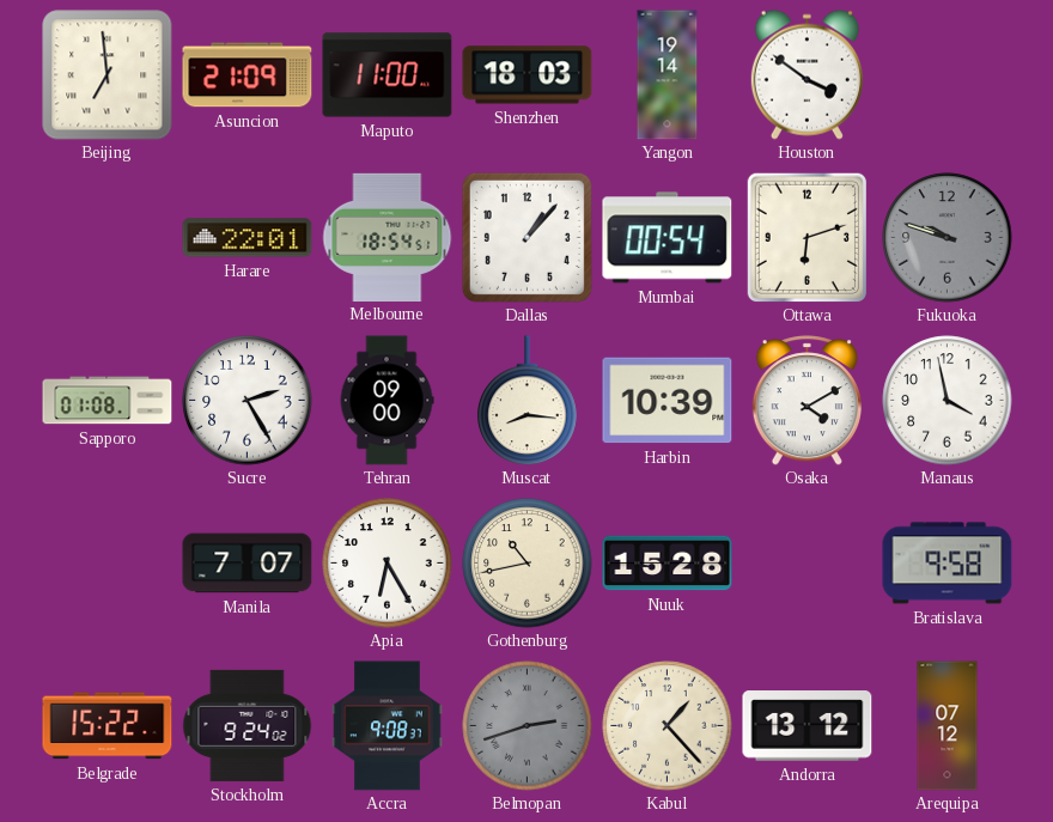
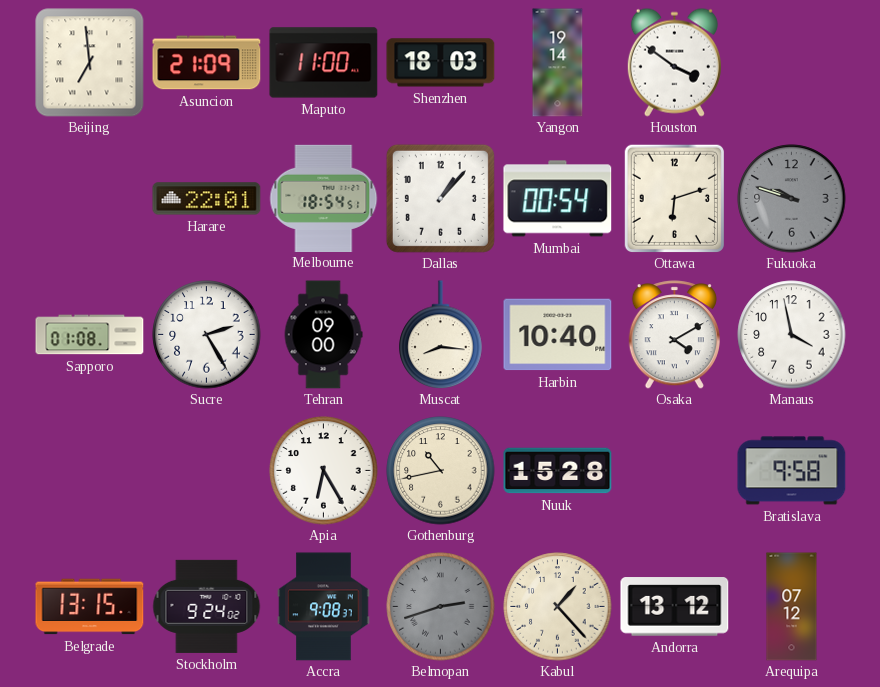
Harbin: 10:39 -> 10:40 (558, 335)
Manila: 7:07 -> none (248, 564)
Belgrade: 15:22 -> 13:15 (90, 607)
